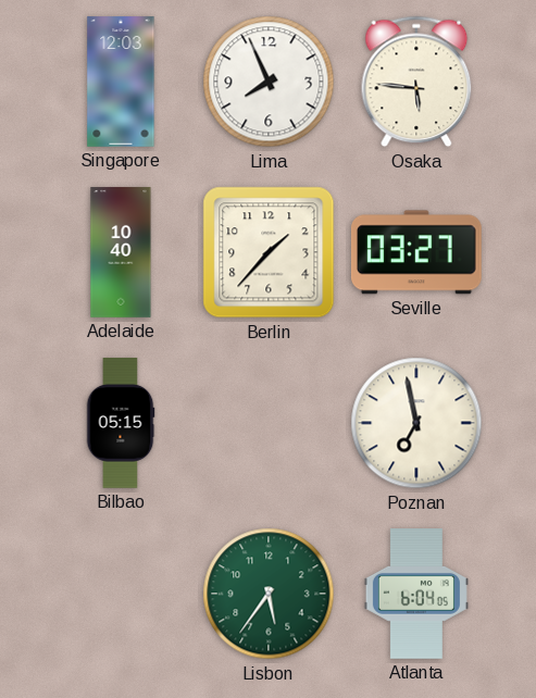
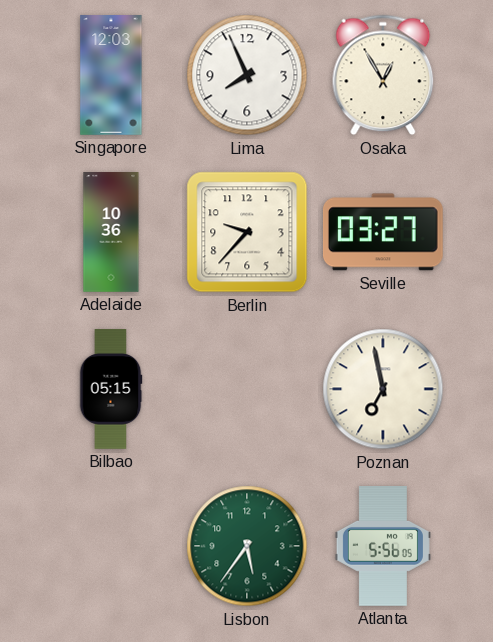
Osaka: 5:46 -> 12:55 (383, 75)
Adelaide: 10:40 -> 10:36 (111, 232)
Berlin: 1:37 -> 9:37 (247, 232)
Atlanta: 6:04 -> 5:56 (383, 546)
